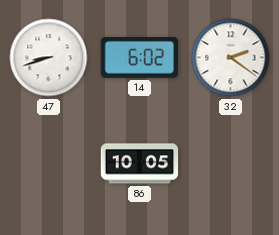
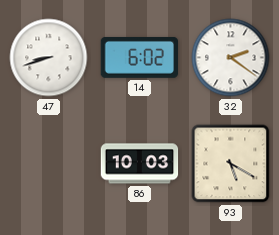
86: 10:05 -> 10:03 (140, 164)
93: none -> 5:20 (231, 164)
